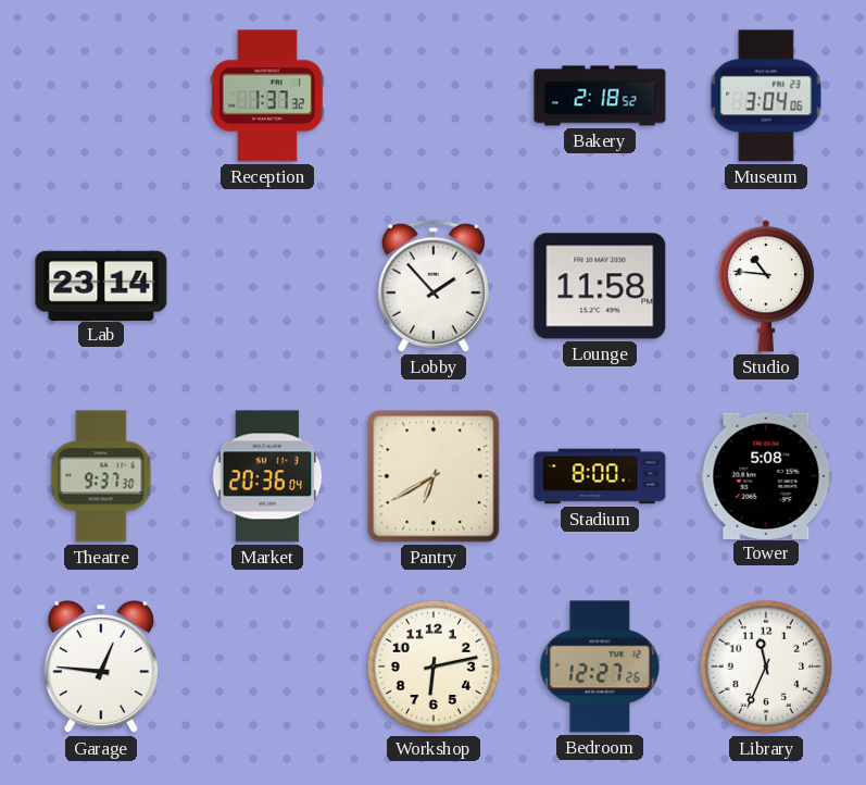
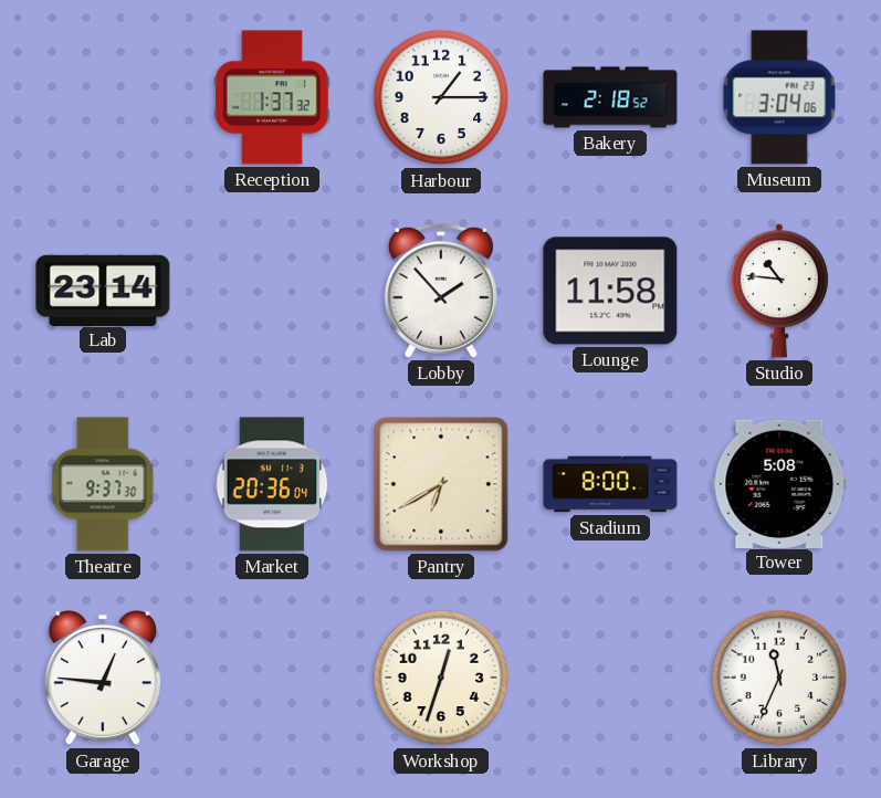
Harbour: none -> 1:15 (441, 97)
Workshop: 6:13 -> 12:33 (441, 678)
Bedroom: 12:27 -> none (600, 666)
